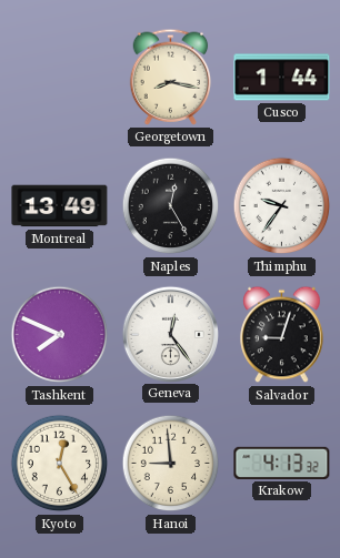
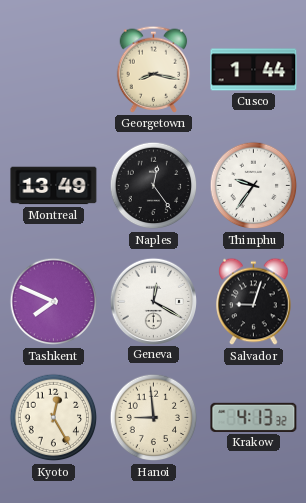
Naples: 12:25 -> 12:24 (154, 186)
Geneva: 12:24 -> 12:20 (153, 301)
